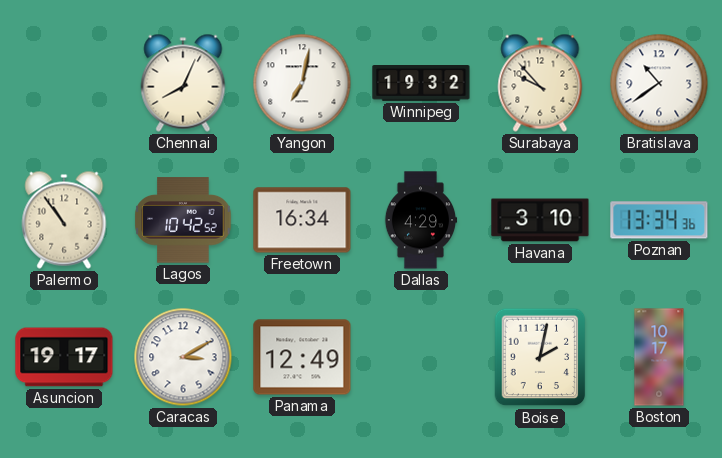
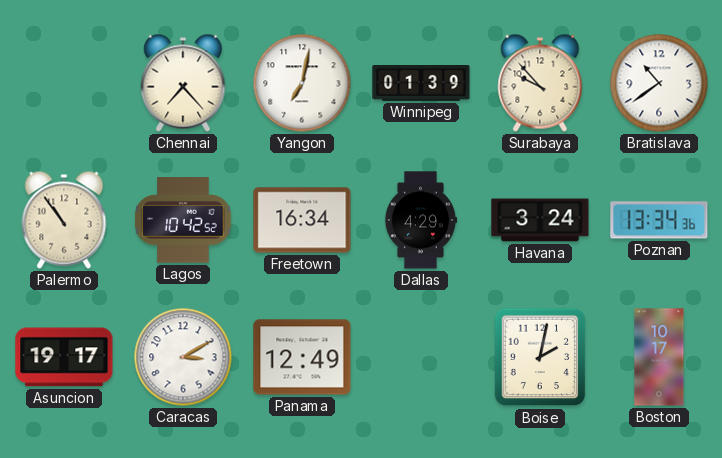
Chennai: 8:04 -> 7:23 (183, 83)
Winnipeg: 19:32 -> 01:39 (421, 84)
Havana: 3:10 -> 3:24 (540, 220)
